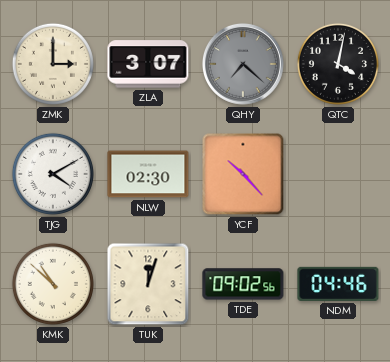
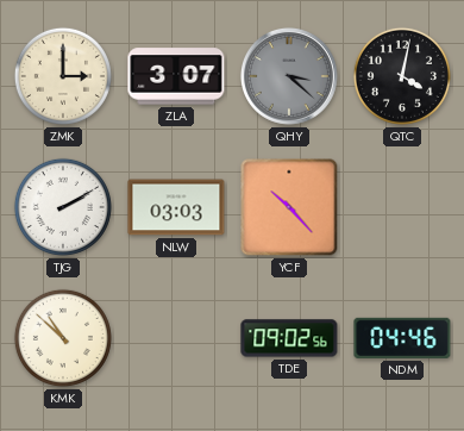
QHY: 7:22 -> 3:22 (289, 76)
TJG: 4:10 -> 2:10 (63, 207)
NLW: 02:30 -> 03:03 (176, 207)
TUK: 12:03 -> none (148, 284)
